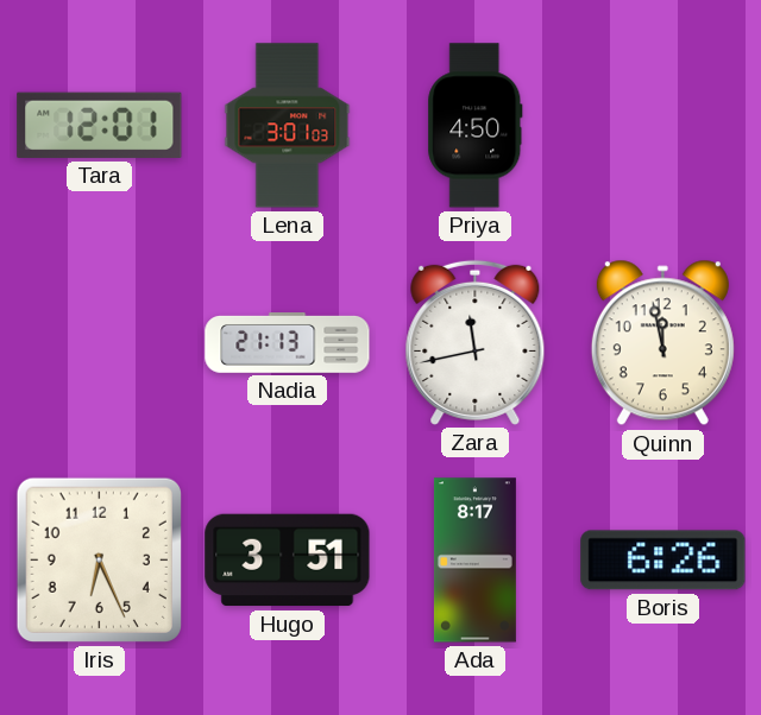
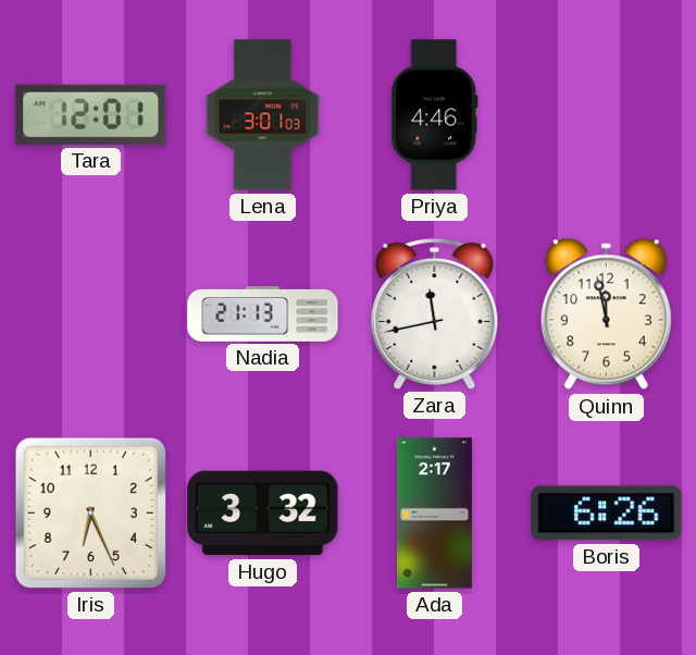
Priya: 4:50 -> 4:46 (435, 115)
Hugo: 3:51 -> 3:32 (263, 514)
Ada: 8:17 -> 2:17 (434, 514)
